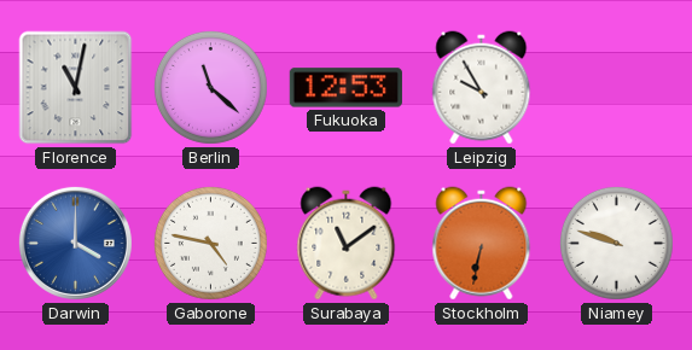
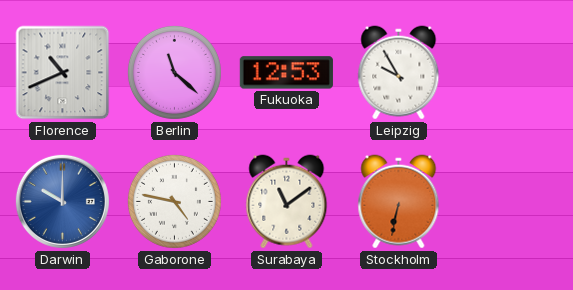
Florence: 11:02 -> 10:41 (63, 73)
Darwin: 4:00 -> 10:00 (62, 201)
Niamey: 9:48 -> none (616, 243)
